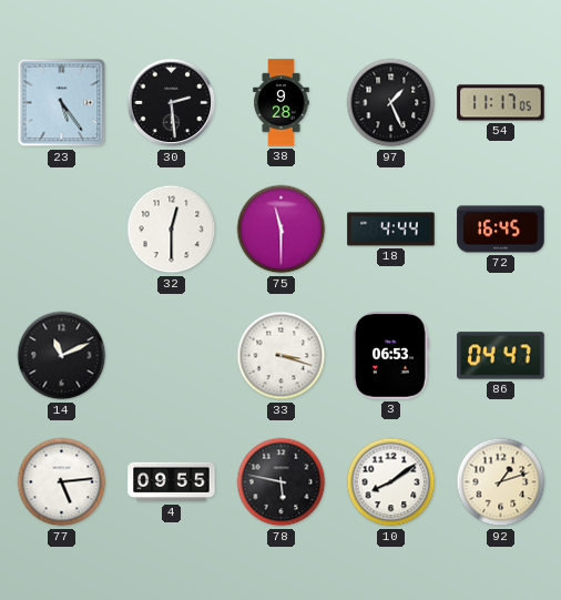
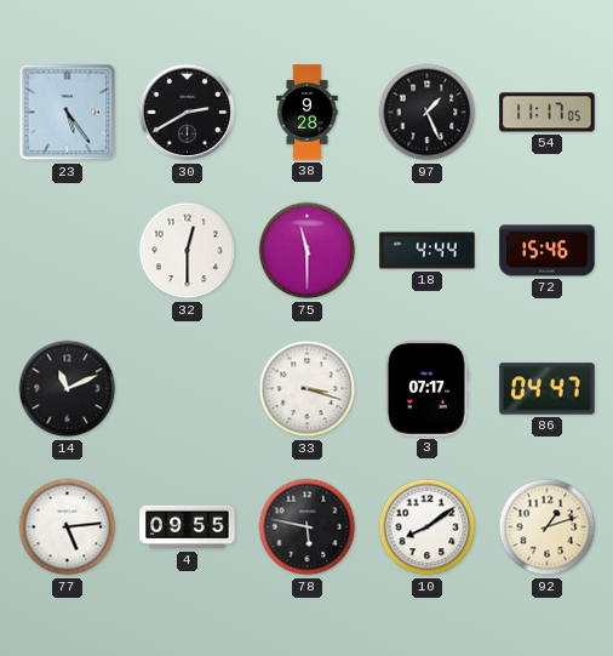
30: 2:29 -> 2:40 (188, 113)
72: 16:45 -> 15:46 (548, 251)
3: 06:53 -> 07:17 (428, 389)
